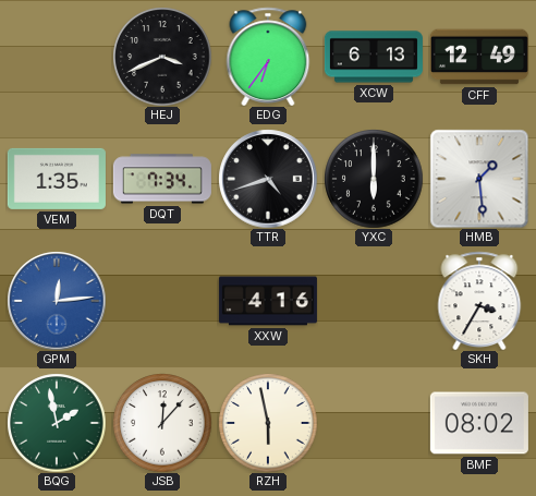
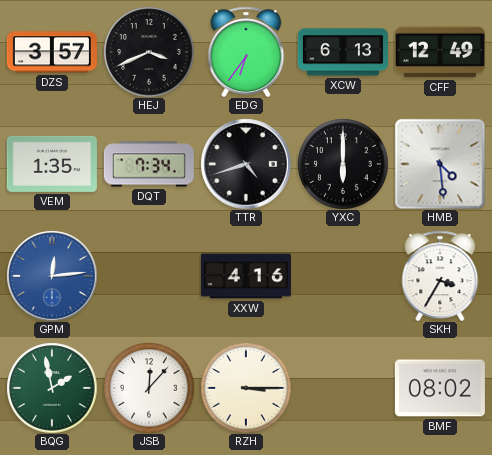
DZS: none -> 3:57 (52, 52)
HMB: 1:29 -> 4:29 (440, 164)
RZH: 5:58 -> 3:15 (246, 388)
